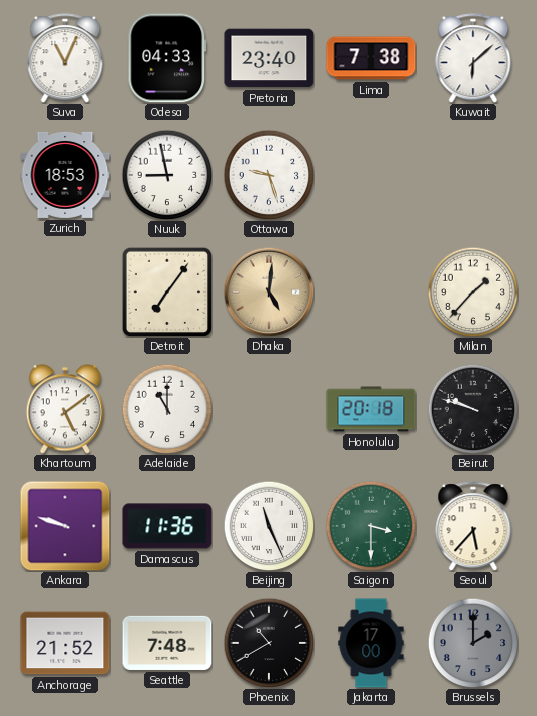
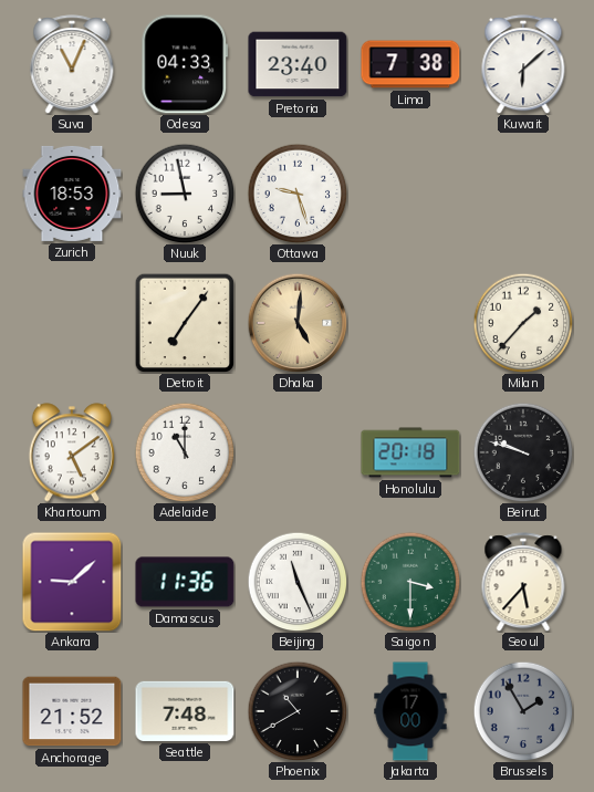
Ankara: 9:48 -> 9:08 (72, 582)
Brussels: 2:00 -> 1:55 (523, 711)
